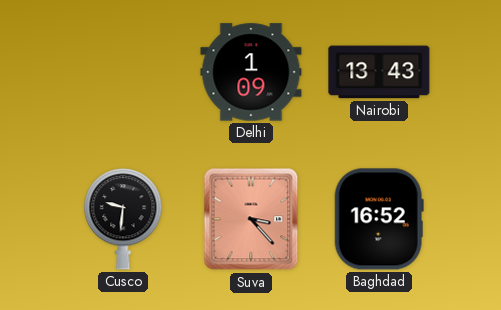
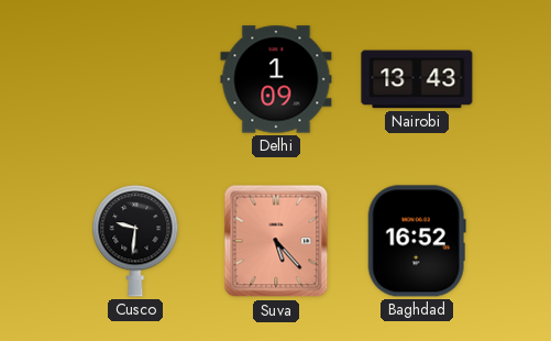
Suva: 3:23 -> 5:23 (276, 241)
